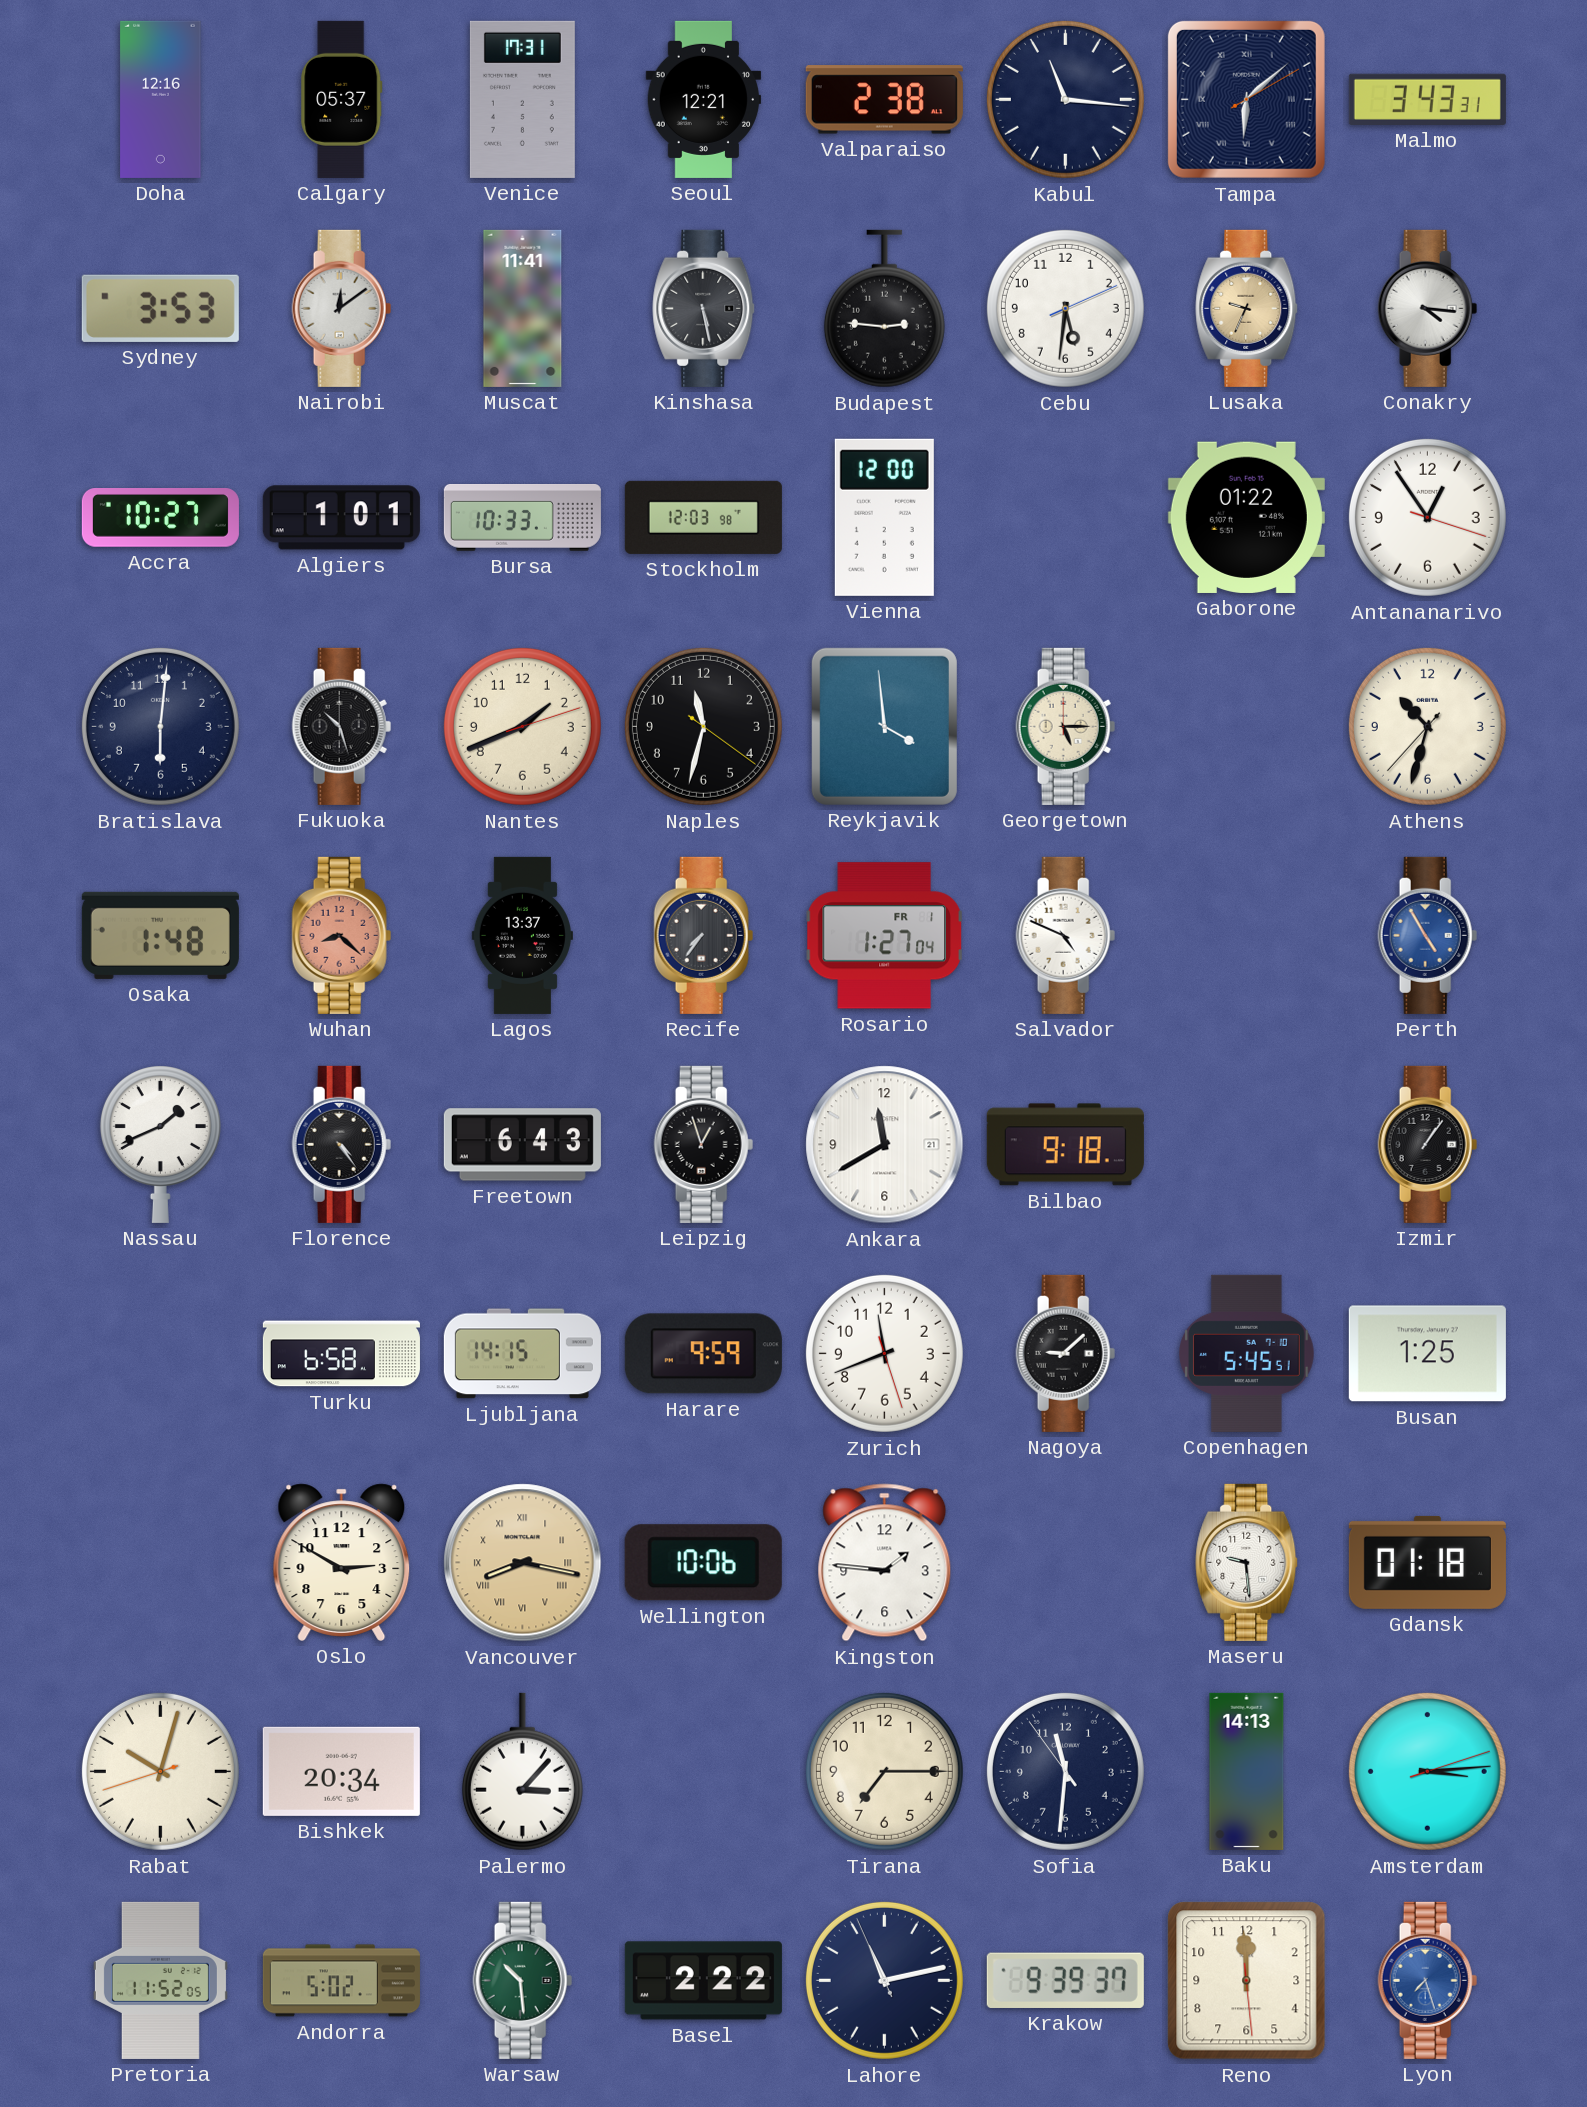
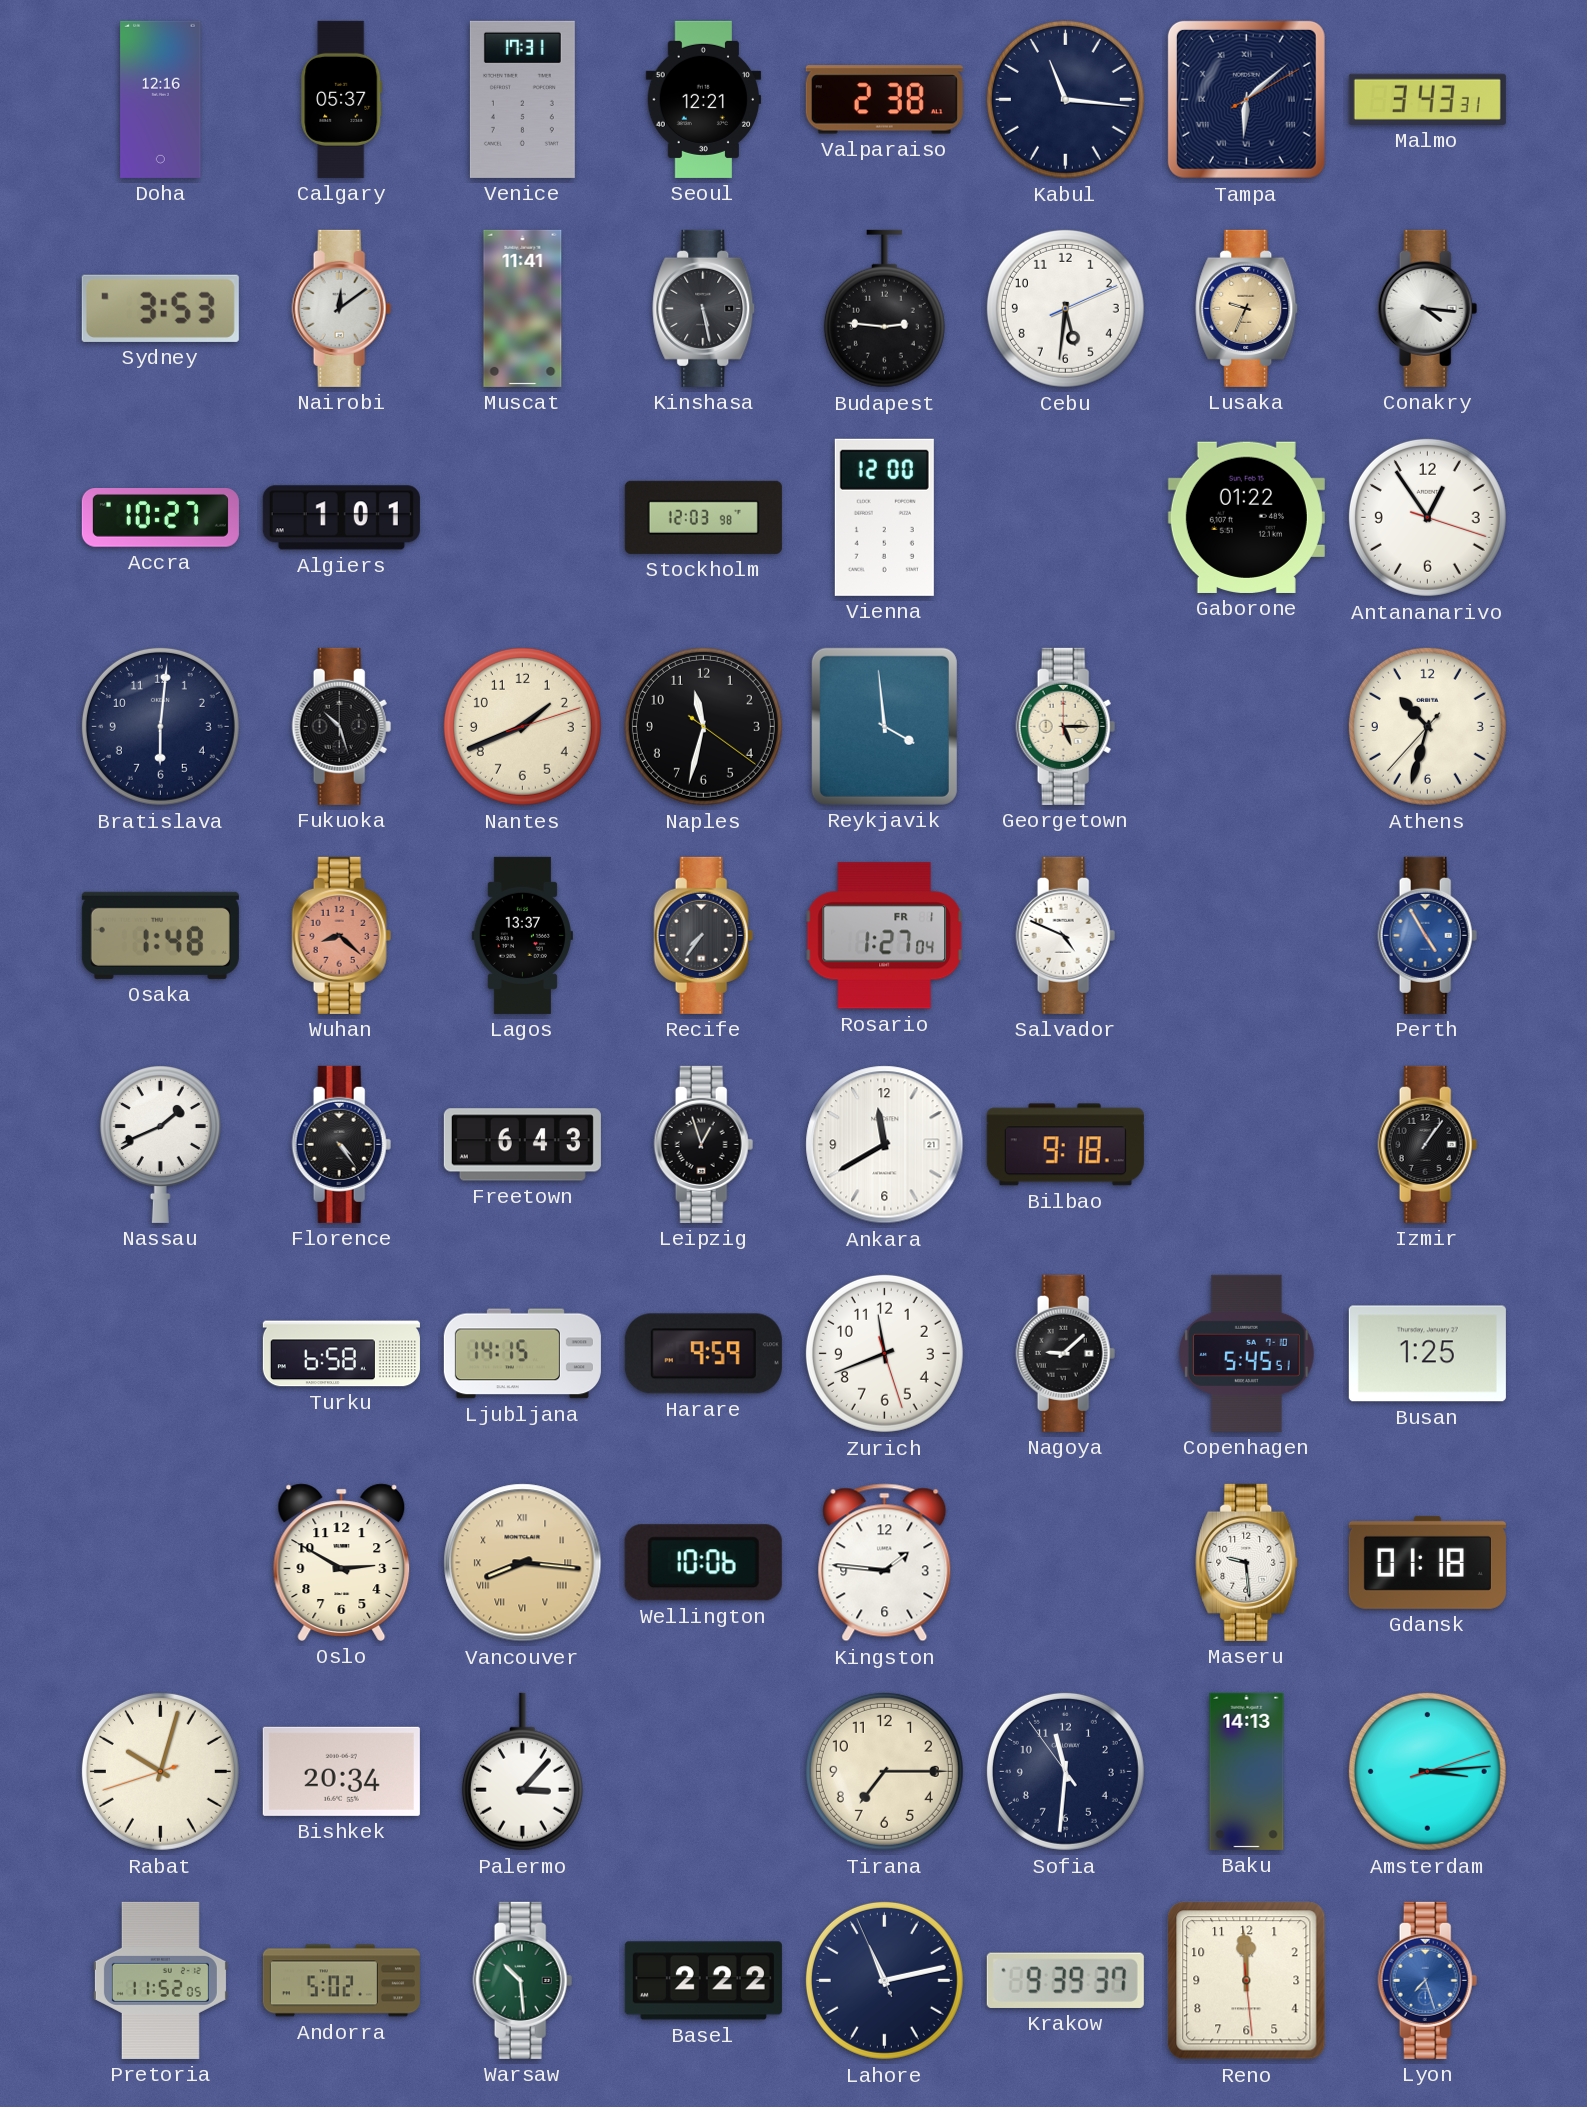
Bursa: 10:33 -> none (522, 518)
Vancouver: 8:17 -> 8:16 (523, 1563)
